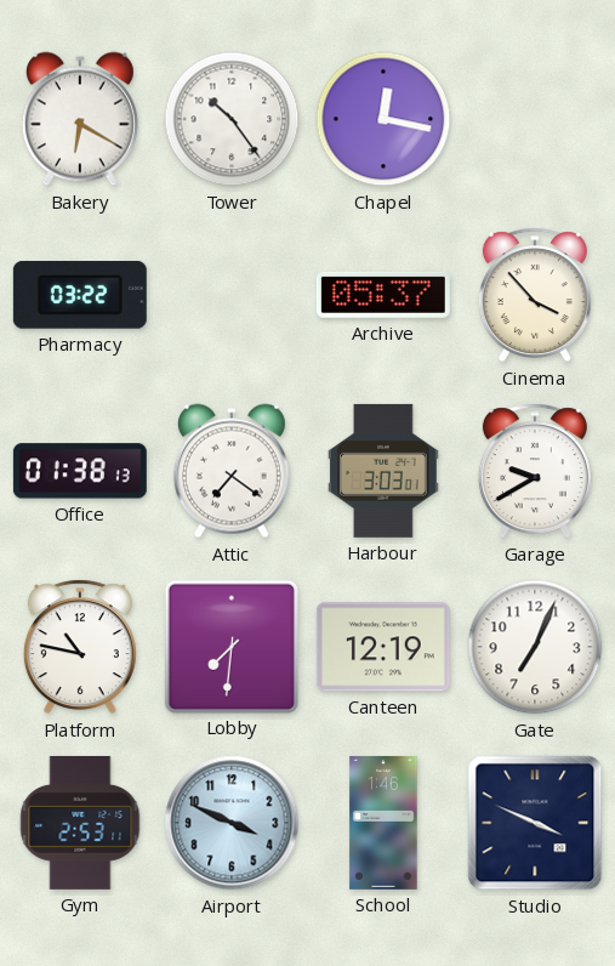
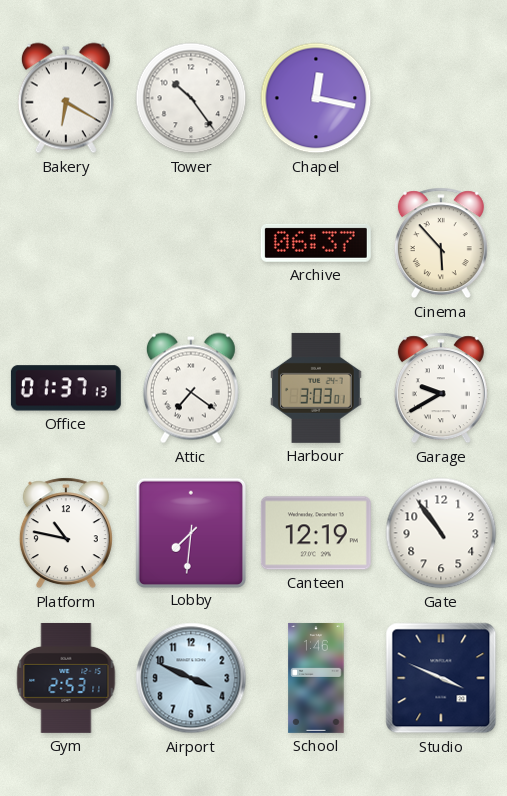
Pharmacy: 03:22 -> none (80, 296)
Archive: 05:37 -> 06:37 (316, 243)
Cinema: 3:53 -> 5:53 (441, 243)
Office: 01:38 -> 01:37 (66, 388)
Gate: 7:04 -> 10:54 (441, 533)
